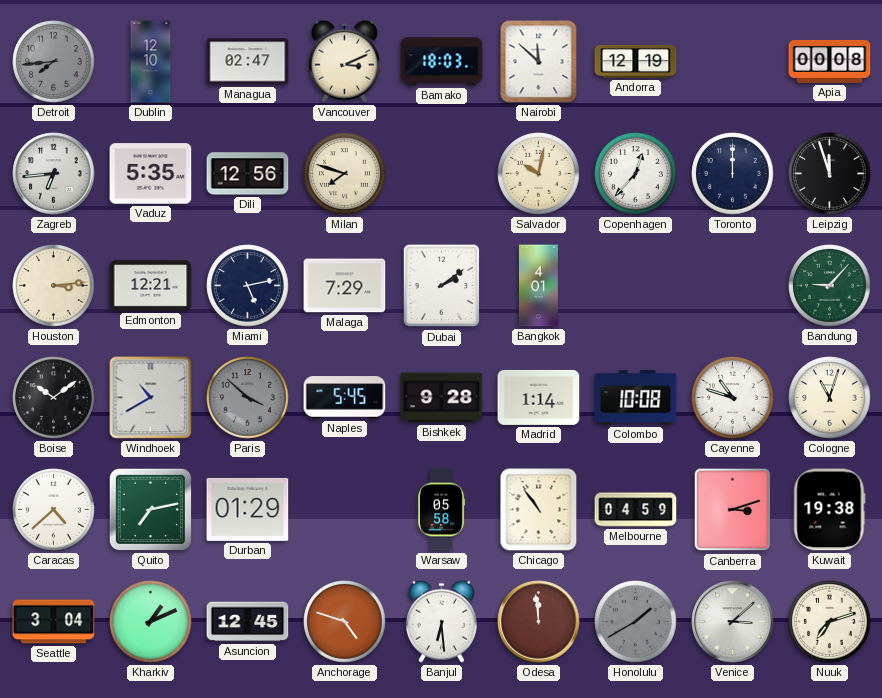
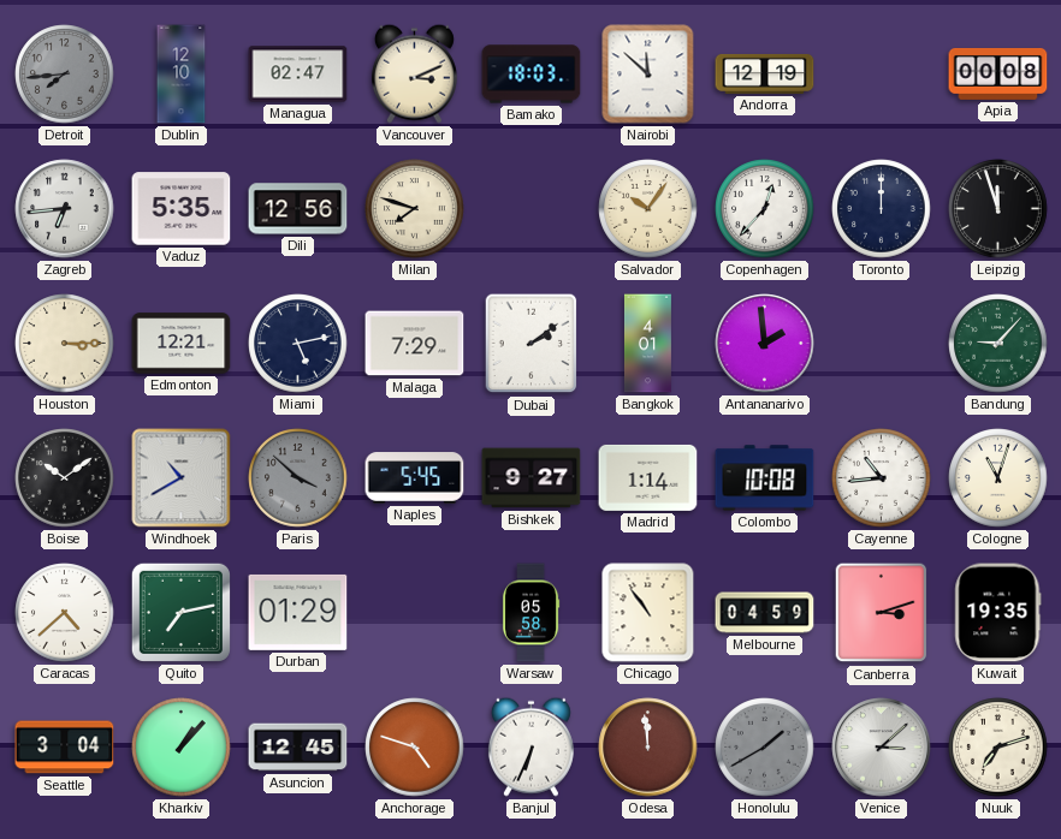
Salvador: 10:02 -> 10:06 (648, 209)
Houston: 3:14 -> 3:15 (65, 344)
Antananarivo: none -> 1:59 (765, 344)
Bishkek: 9:28 -> 9:27 (532, 478)
Cayenne: 10:48 -> 10:44 (882, 478)
Kuwait: 19:38 -> 19:35 (998, 613)
Kharkiv: 1:11 -> 1:07 (182, 748)
Banjul: 6:29 -> 6:34 (530, 746)
